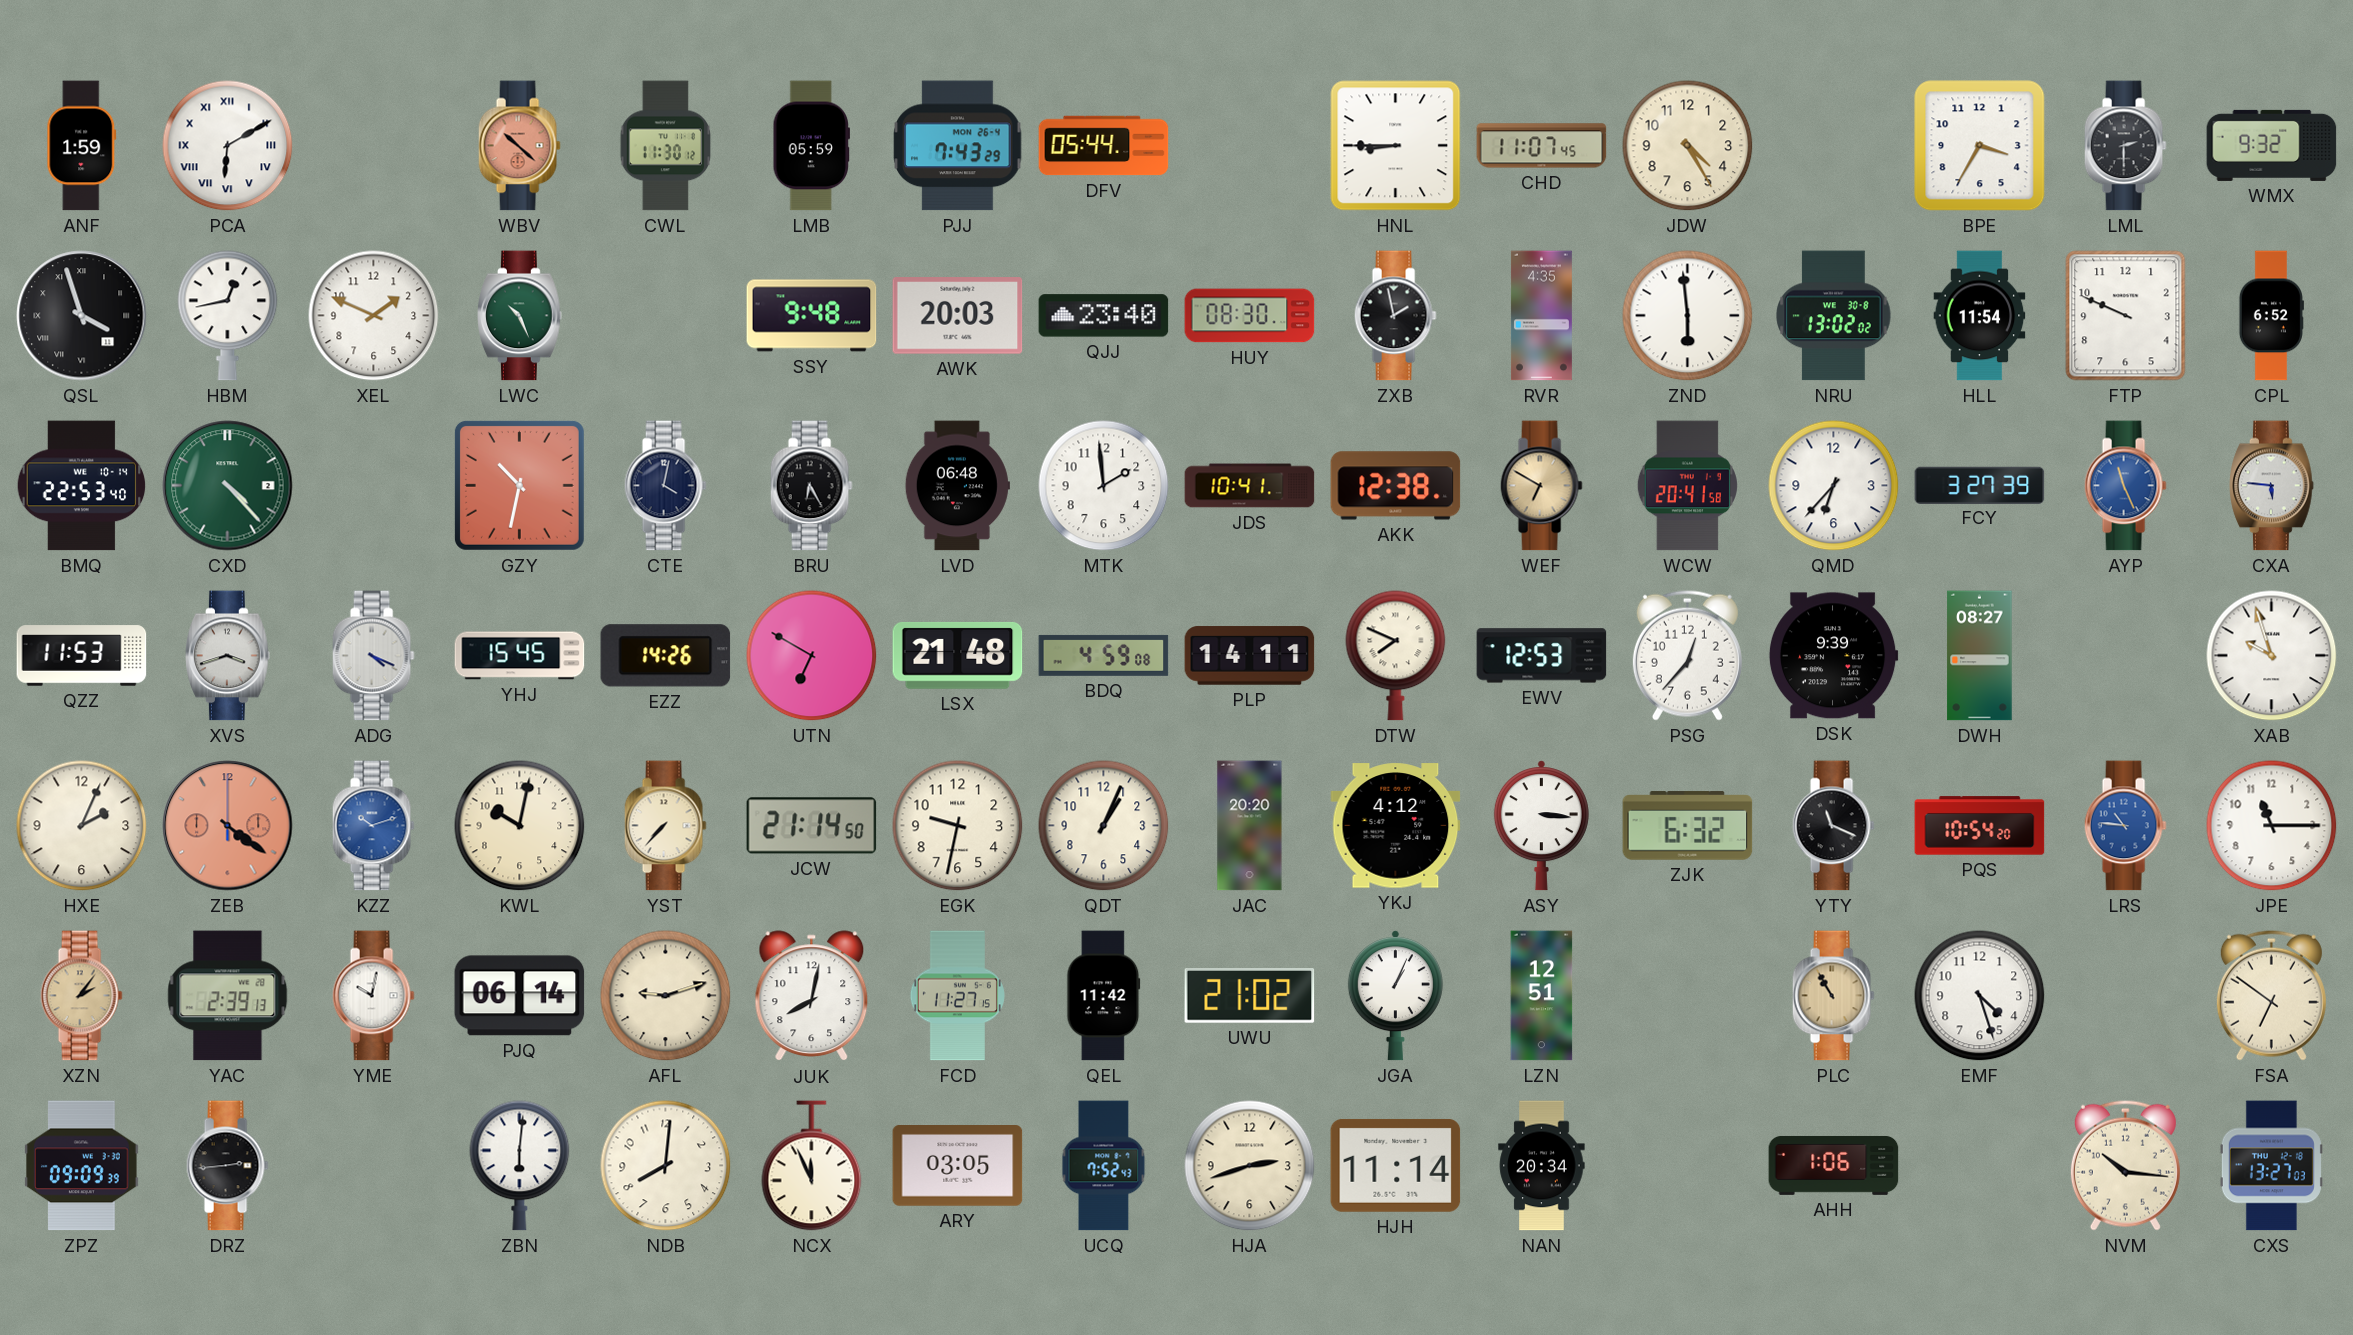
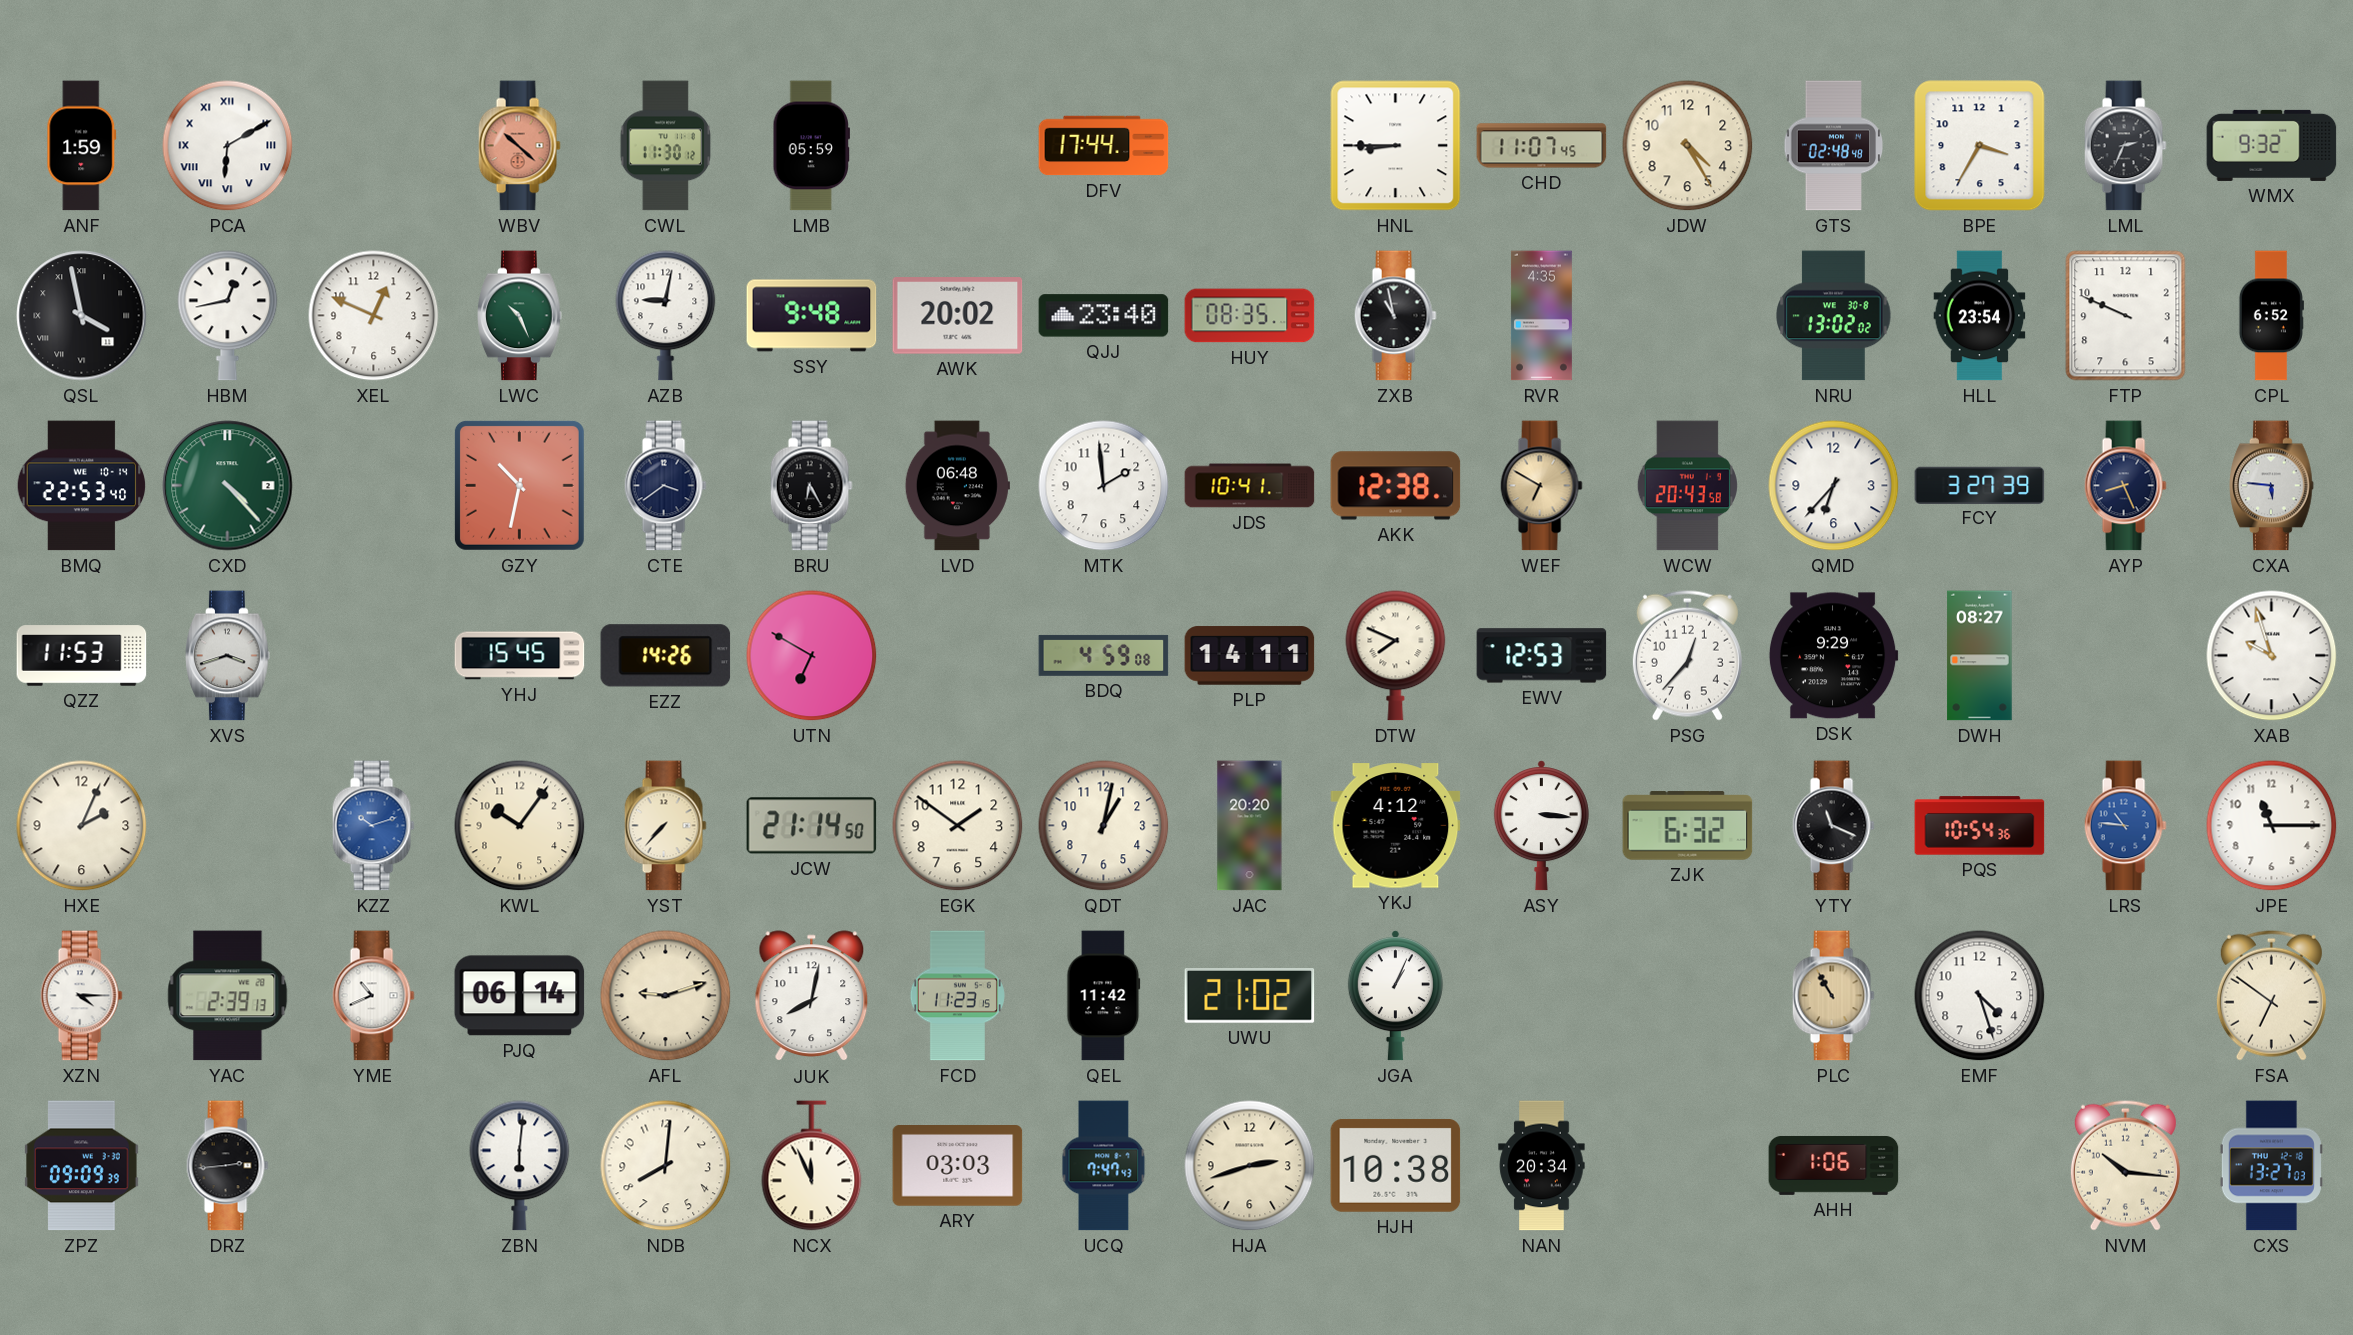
PJJ: 7:43 -> none (958, 146)
DFV: 05:44 -> 17:44 (1104, 146)
GTS: none -> 02:48 (1834, 146)
LML: 2:30 -> 2:34 (2125, 146)
QSL: 3:57 -> 3:58 (82, 316)
XEL: 1:49 -> 12:49 (374, 316)
AZB: none -> 9:02 (666, 316)
AWK: 20:03 -> 20:02 (958, 316)
HUY: 08:30 -> 08:35 (1250, 316)
ZXB: 1:58 -> 10:58 (1395, 316)
ZND: 5:59 -> none (1688, 316)
HLL: 11:54 -> 23:54 (1980, 316)
CTE: 4:02 -> 3:39 (665, 486)
WCW: 20:41 -> 20:43 (1687, 486)
AYP: 11:26 -> 8:26 (2125, 486)
AYP dial: blue -> navy (2125, 486)
ADG: 4:19 -> none (373, 656)
LSX: 21:48 -> none (958, 655)
DSK: 9:39 -> 9:29 (1833, 656)
ZEB: 4:21 -> none (228, 826)
KWL: 10:02 -> 10:06 (520, 826)
EGK: 9:32 -> 1:51 (958, 826)
QDT: 1:04 -> 1:02 (1104, 826)
PQS: 10:54:20 -> 10:54:36 (1980, 826)
XZN: 2:06 -> 4:15 (81, 996)
XZN dial: champagne -> white (81, 996)
YME: 10:02 -> 10:41 (373, 996)
FCD: 11:27 -> 11:23 (957, 996)
LZN: 12:51 -> none (1542, 996)
ARY: 03:05 -> 03:03 (958, 1166)
UCQ: 7:52 -> 7:47 (1104, 1166)
HJH: 11:14 -> 10:38 (1396, 1165)
